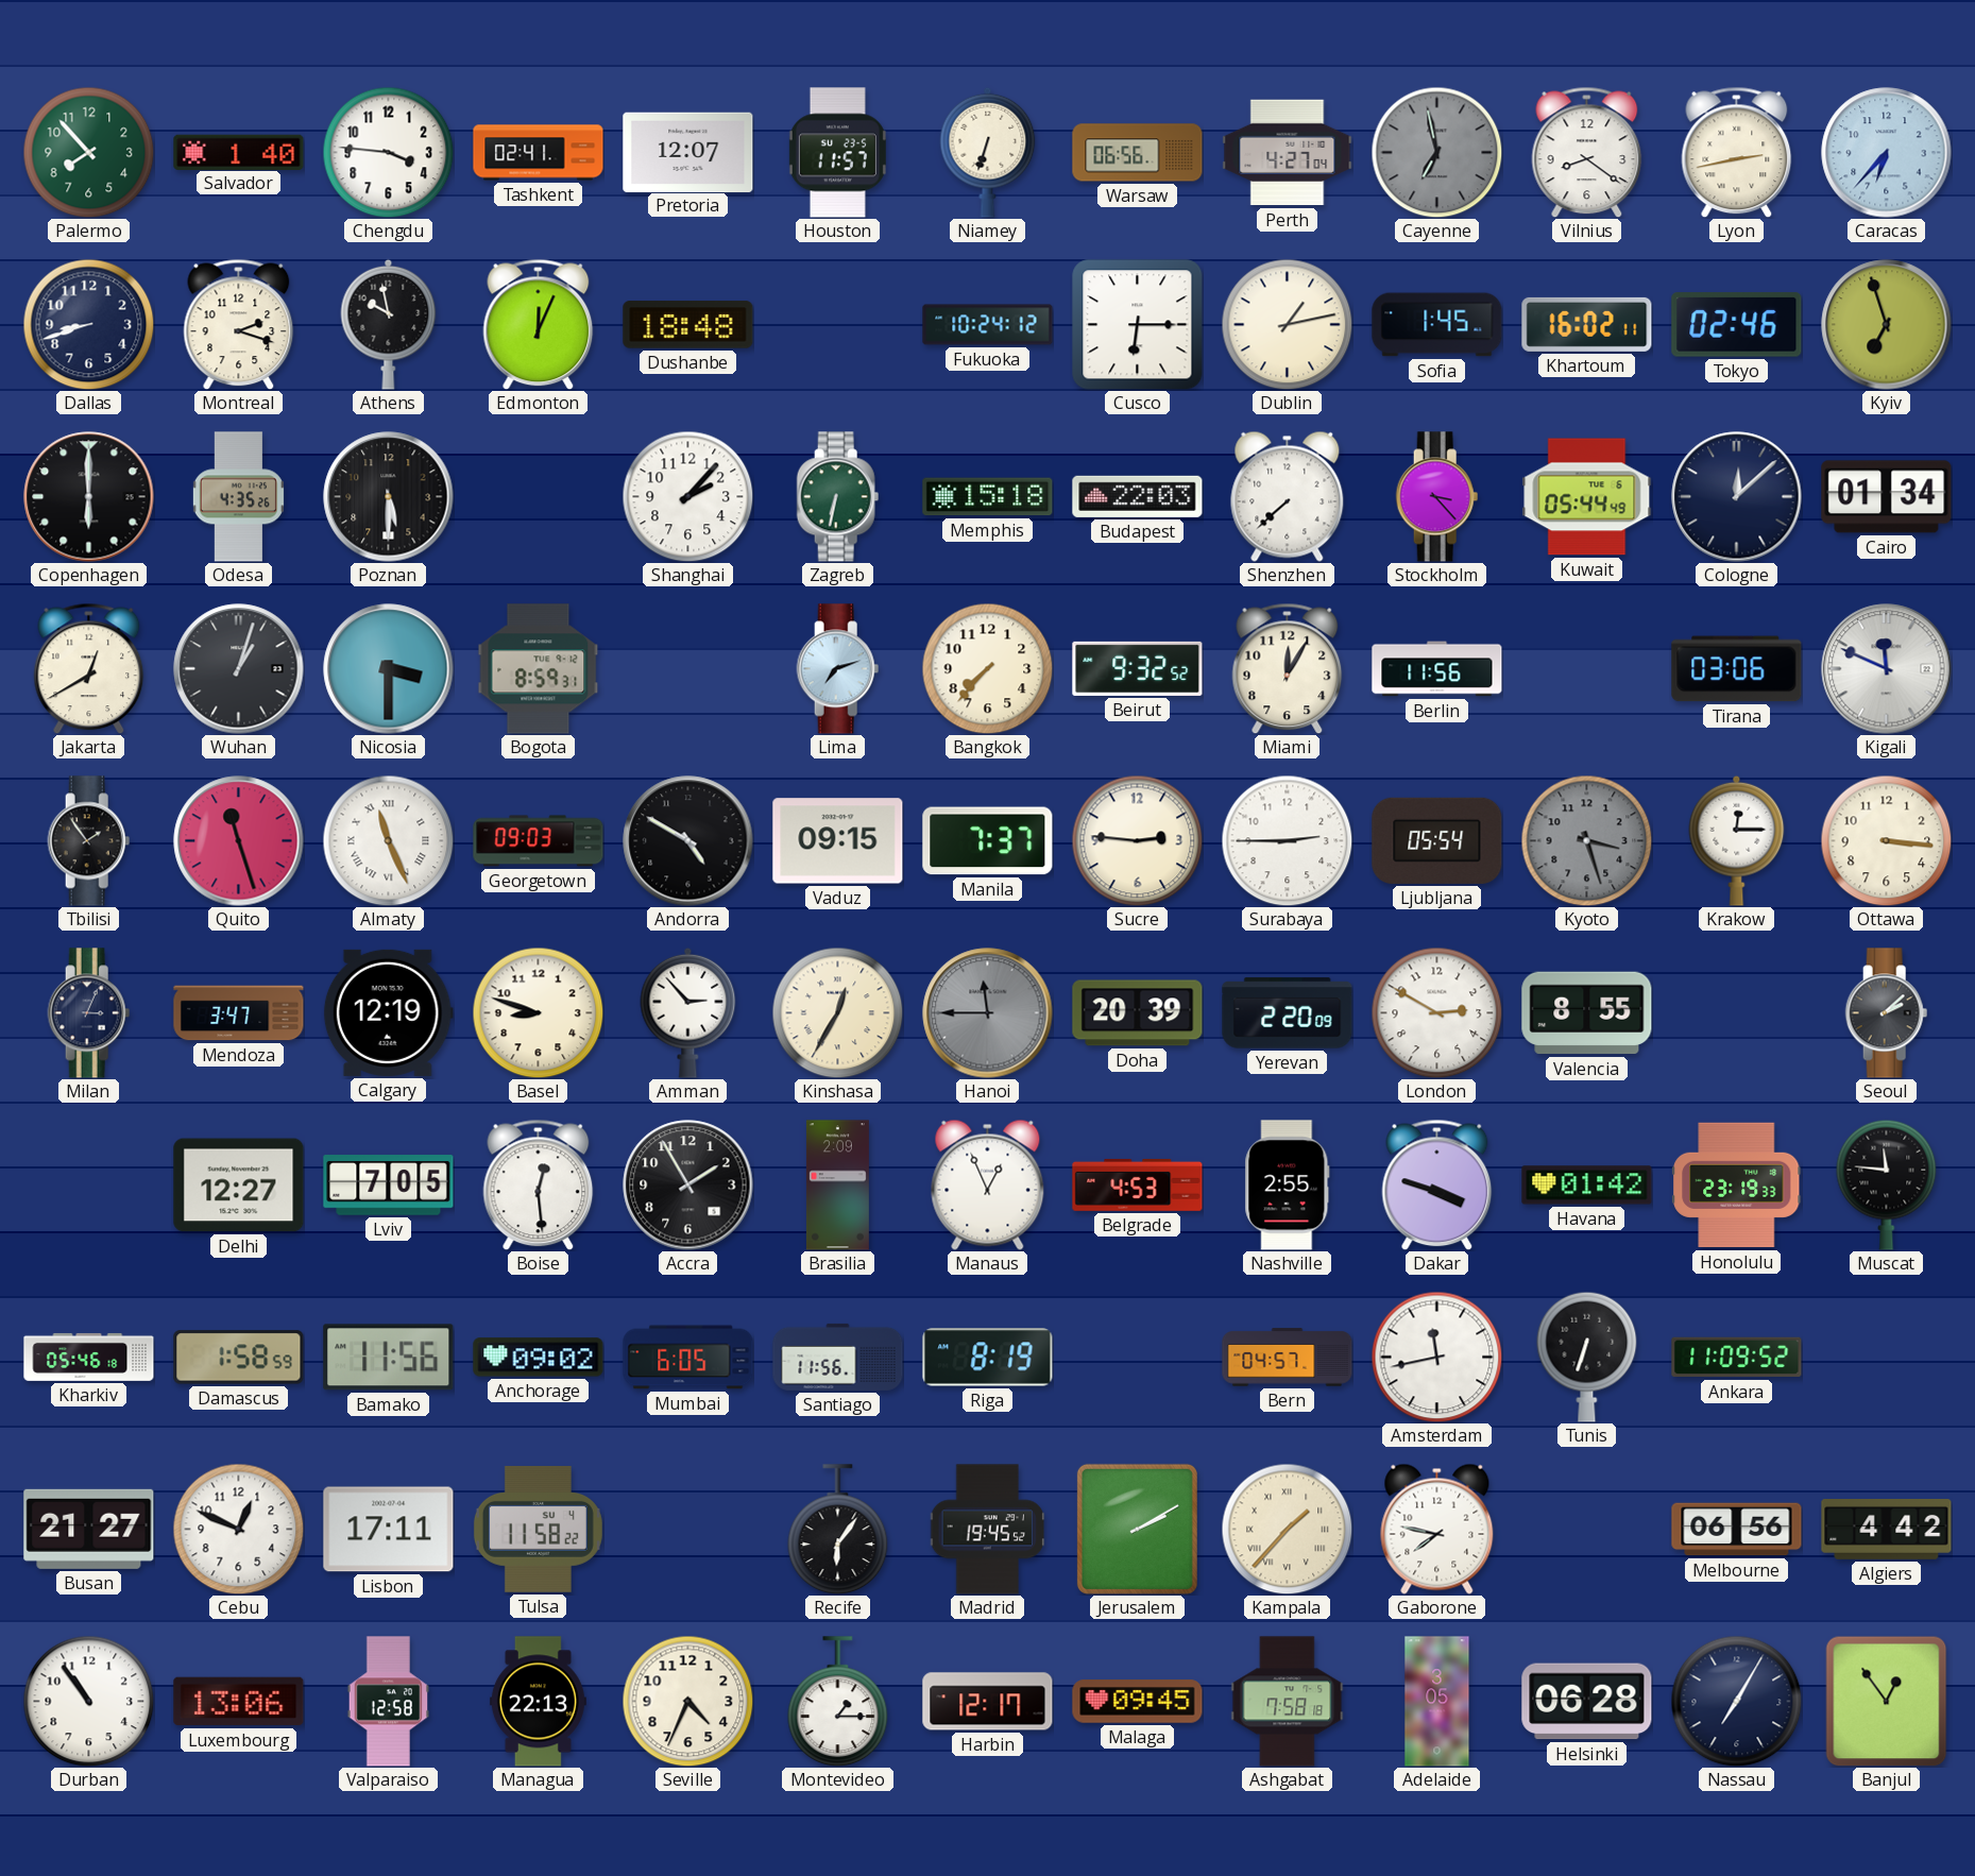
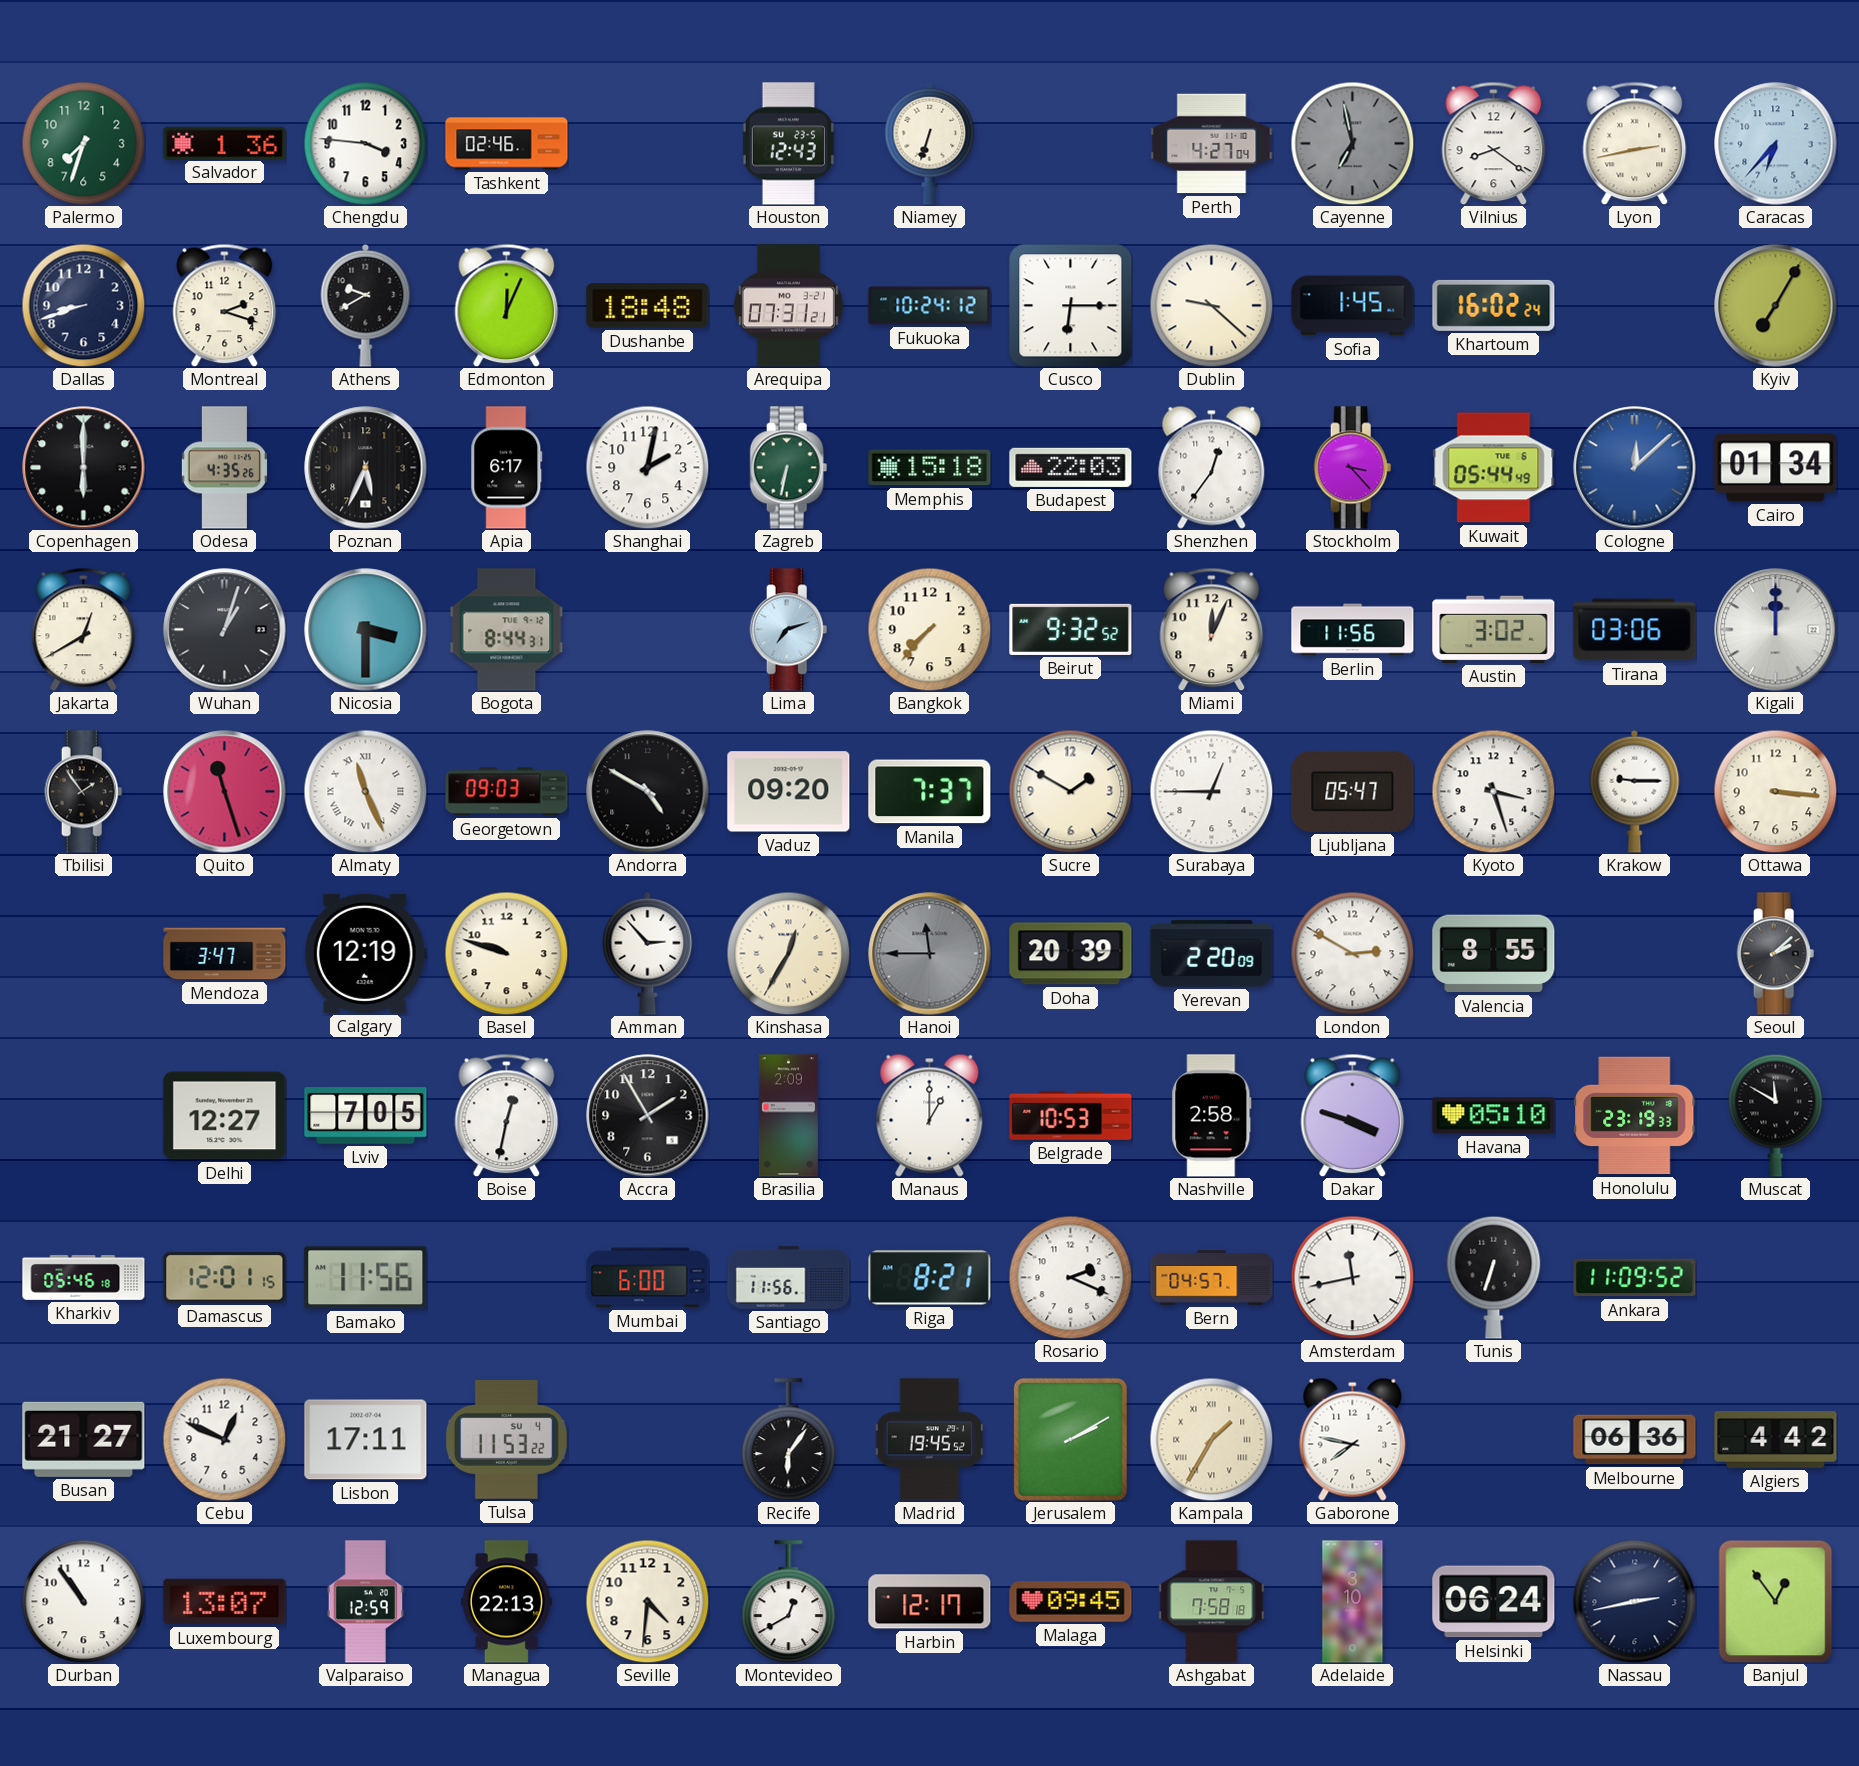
Palermo: 7:53 -> 7:33 (83, 143)
Salvador: 1:40 -> 1:36 (225, 143)
Tashkent: 02:41 -> 02:46 (507, 144)
Pretoria: 12:07 -> none (688, 152)
Houston: 11:57 -> 12:43 (788, 144)
Warsaw: 06:56 -> none (1138, 153)
Athens: 9:58 -> 9:40 (366, 305)
Arequipa: none -> 07:31 (788, 306)
Dublin: 1:13 -> 9:22 (1211, 305)
Khartoum: 16:02:11 -> 16:02:24 (1494, 305)
Tokyo: 02:46 -> none (1737, 325)
Kyiv: 6:57 -> 7:05 (1776, 306)
Poznan: 5:30 -> 5:34 (366, 468)
Apia: none -> 6:17 (507, 468)
Shanghai: 2:07 -> 2:02 (647, 467)
Shenzhen: 7:38 -> 12:36 (1212, 467)
Cologne dial: navy -> blue (1635, 468)
Bogota: 8:59 -> 8:44 (507, 630)
Miami: 12:05 -> 12:04 (1212, 629)
Austin: none -> 3:02 (1494, 629)
Kigali: 11:49 -> 12:00 (1776, 630)
Vaduz: 09:15 -> 09:20 (789, 792)
Sucre: 2:46 -> 1:50 (1070, 791)
Surabaya: 2:45 -> 12:45 (1211, 791)
Ljubljana: 05:54 -> 05:47 (1353, 791)
Kyoto dial: grey -> white (1493, 791)
Krakow: 12:15 -> 9:15 (1635, 791)
Milan: 3:04 -> none (89, 1013)
Basel: 8:48 -> 9:48 (506, 953)
Boise: 12:29 -> 12:32 (507, 1115)
Manaus: 12:56 -> 1:00 (930, 1115)
Belgrade: 4:53 -> 10:53 (1071, 1115)
Nashville: 2:55 -> 2:58 (1212, 1116)
Havana: 01:42 -> 05:10 (1494, 1116)
Muscat: 11:46 -> 11:50 (1776, 1115)
Damascus: 1:58 -> 12:01 (225, 1278)
Anchorage: 09:02 -> none (539, 1358)
Mumbai: 6:05 -> 6:00 (648, 1278)
Riga: 8:19 -> 8:21 (930, 1278)
Rosario: none -> 2:19 (1070, 1277)
Tulsa: 11:58 -> 11:53 (506, 1439)
Kampala: 1:37 -> 1:35 (1211, 1439)
Melbourne: 06:56 -> 06:36 (1635, 1440)
Luxembourg: 13:06 -> 13:07 (225, 1602)
Valparaiso: 12:58 -> 12:59 (366, 1602)
Seville: 4:34 -> 4:31 (647, 1601)
Montevideo: 1:15 -> 12:40 (789, 1602)
Adelaide: 3:05 -> 3:10 (1353, 1602)
Helsinki: 06:28 -> 06:24 (1494, 1602)
Nassau: 7:05 -> 2:43 (1634, 1601)
